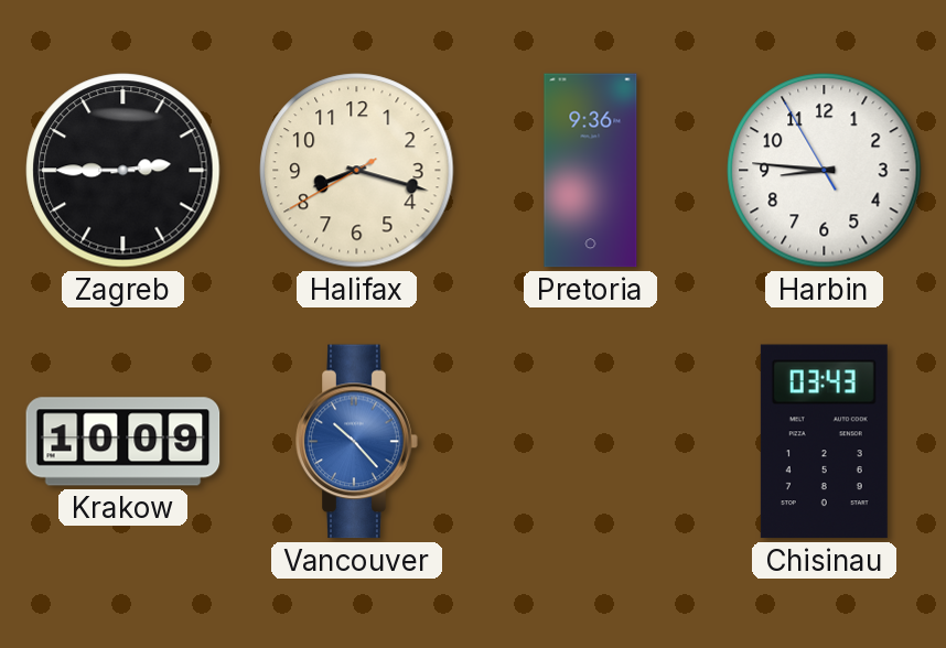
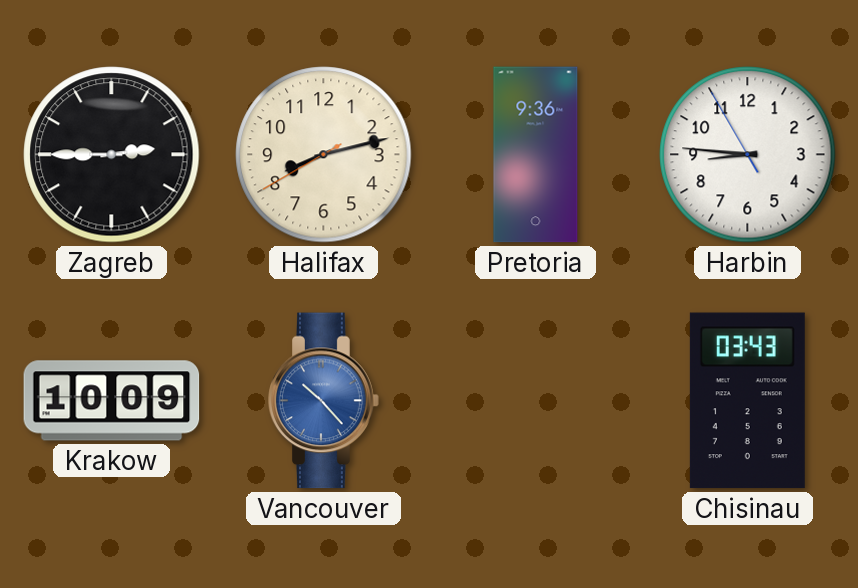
Halifax: 8:17 -> 8:12 (324, 155)
